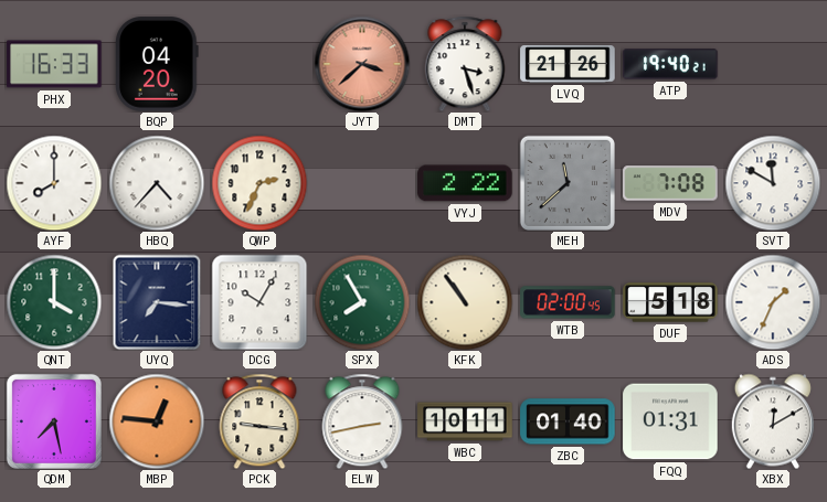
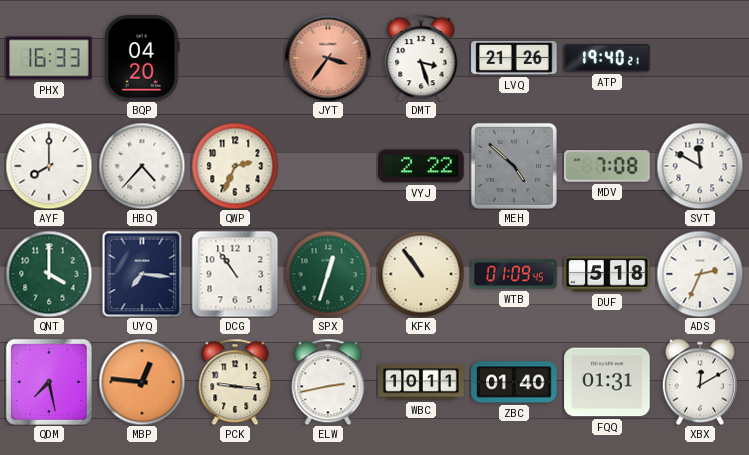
JYT: 3:38 -> 3:36 (328, 58)
MEH: 11:38 -> 4:52 (514, 166)
DCG: 10:05 -> 10:54 (235, 274)
SPX: 7:55 -> 12:33 (328, 274)
WTB: 02:00 -> 01:09 (514, 274)
ADS: 1:34 -> 2:34 (700, 274)
